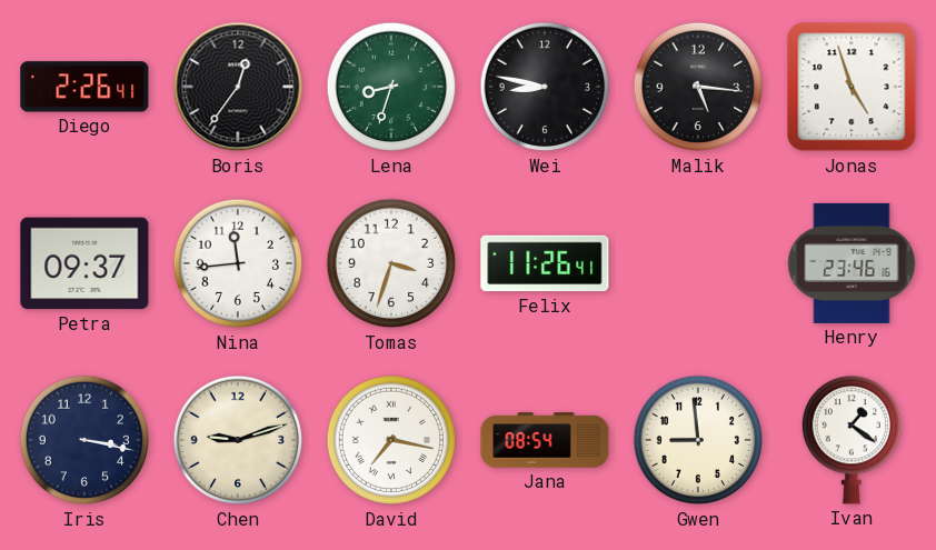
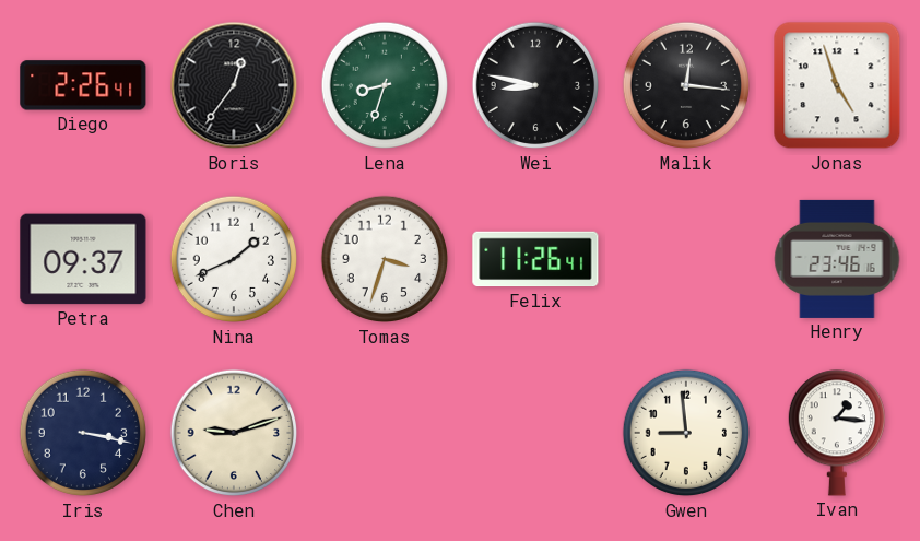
Malik: 5:16 -> 12:16 (686, 85)
Nina: 11:44 -> 1:41 (234, 259)
David: 7:17 -> none (391, 440)
Jana: 08:54 -> none (545, 440)
Ivan: 1:21 -> 1:16 (836, 433)
